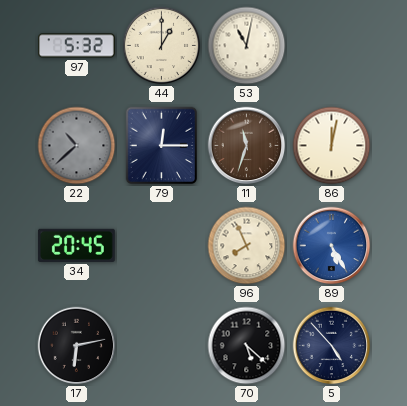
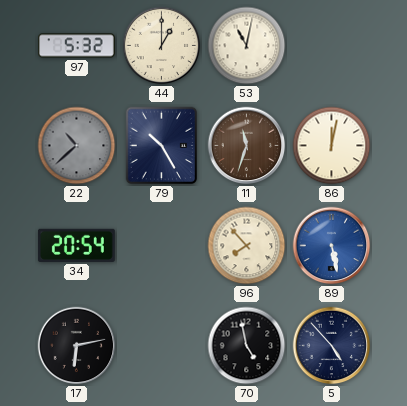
79: 12:15 -> 10:25 (162, 146)
34: 20:45 -> 20:54 (77, 245)
96: 7:56 -> 7:53 (247, 246)
89: 5:25 -> 5:28 (332, 246)
70: 5:22 -> 4:58 (247, 346)
